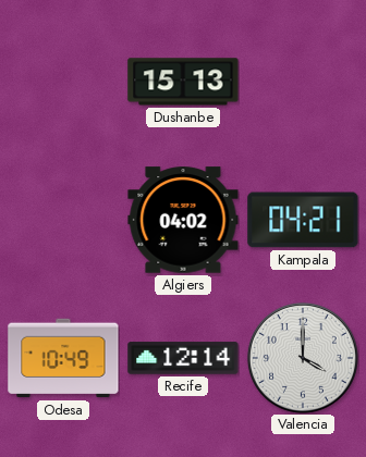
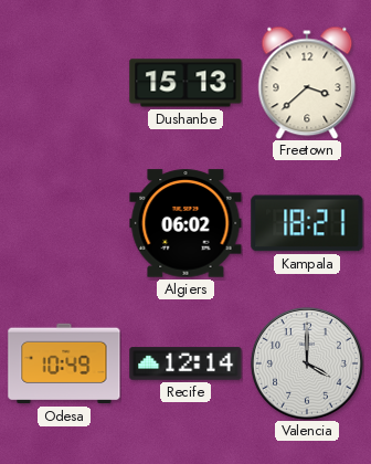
Freetown: none -> 3:38 (307, 83)
Algiers: 04:02 -> 06:02 (185, 223)
Kampala: 04:21 -> 18:21 (307, 223)
